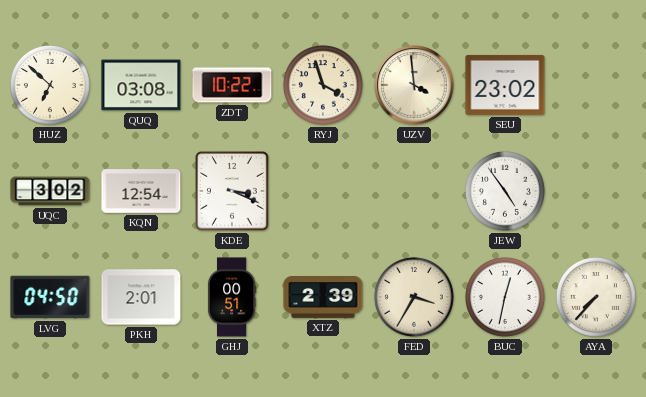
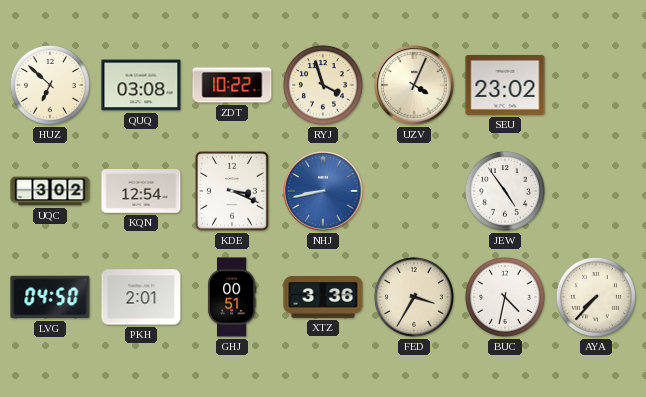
UZV: 3:59 -> 4:04 (414, 85)
NHJ: none -> 8:43 (323, 191)
XTZ: 2:39 -> 3:36 (323, 298)
BUC: 12:32 -> 4:32 (505, 297)
